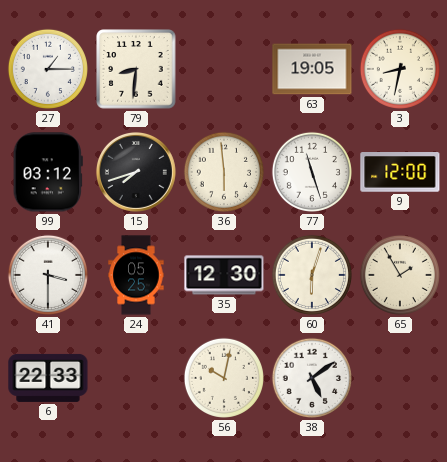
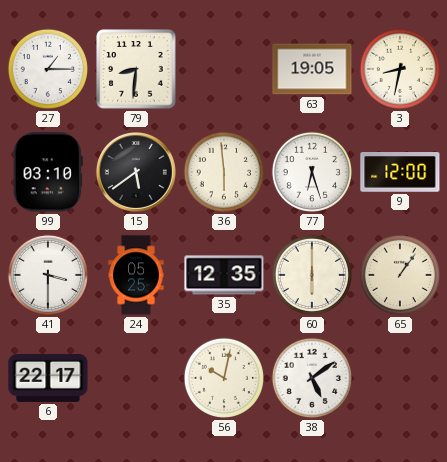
99: 03:12 -> 03:10 (48, 172)
15: 7:42 -> 5:39 (136, 172)
77: 11:27 -> 6:27 (312, 172)
35: 12:30 -> 12:35 (224, 275)
60: 6:03 -> 6:00 (312, 275)
65: 1:55 -> 1:06 (400, 275)
6: 22:33 -> 22:17 (48, 378)
